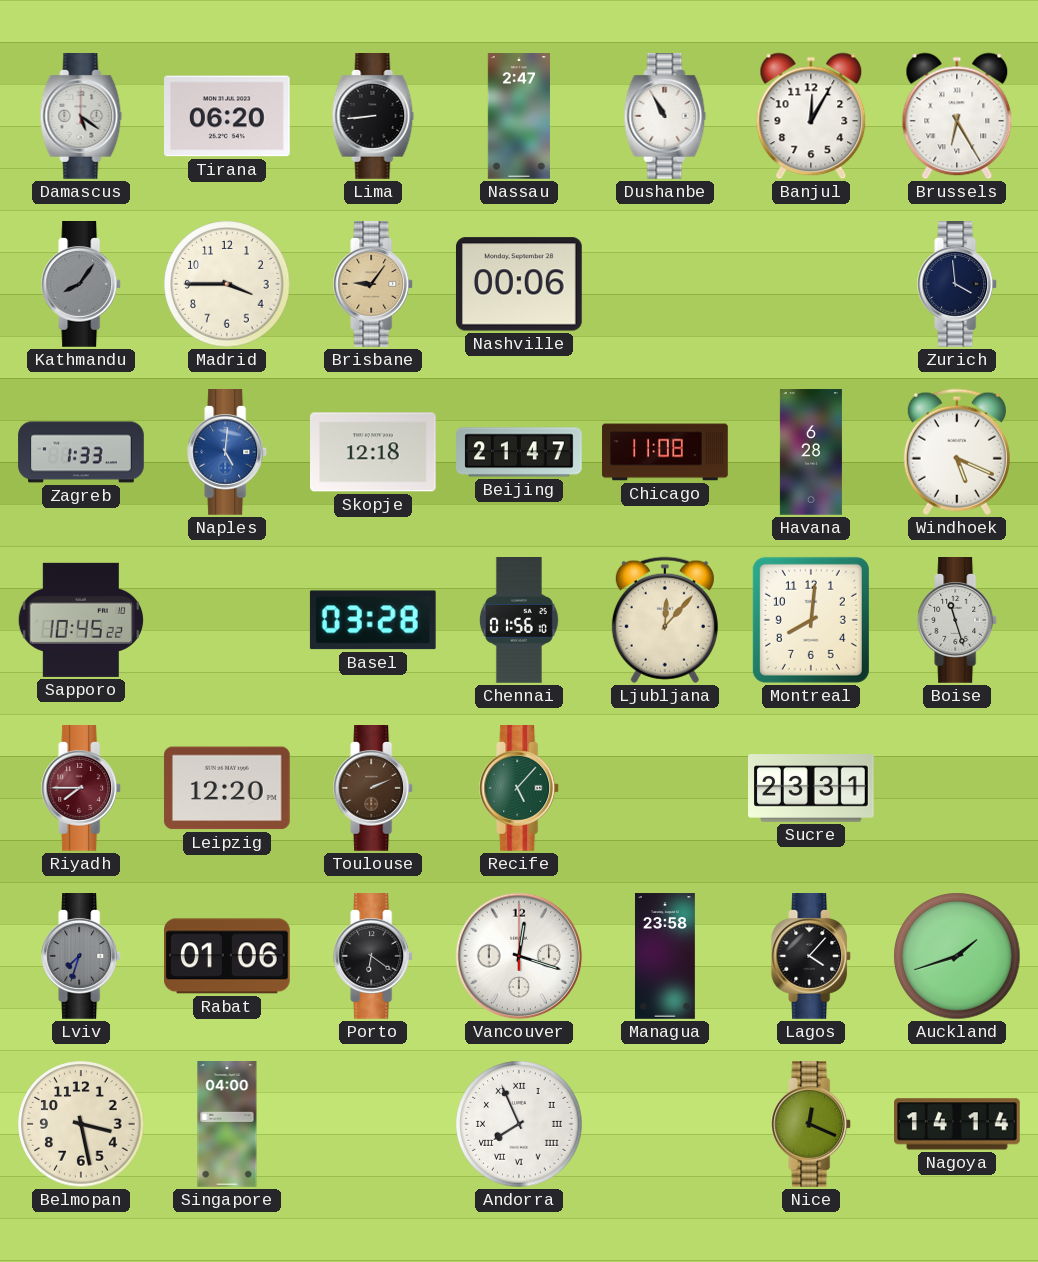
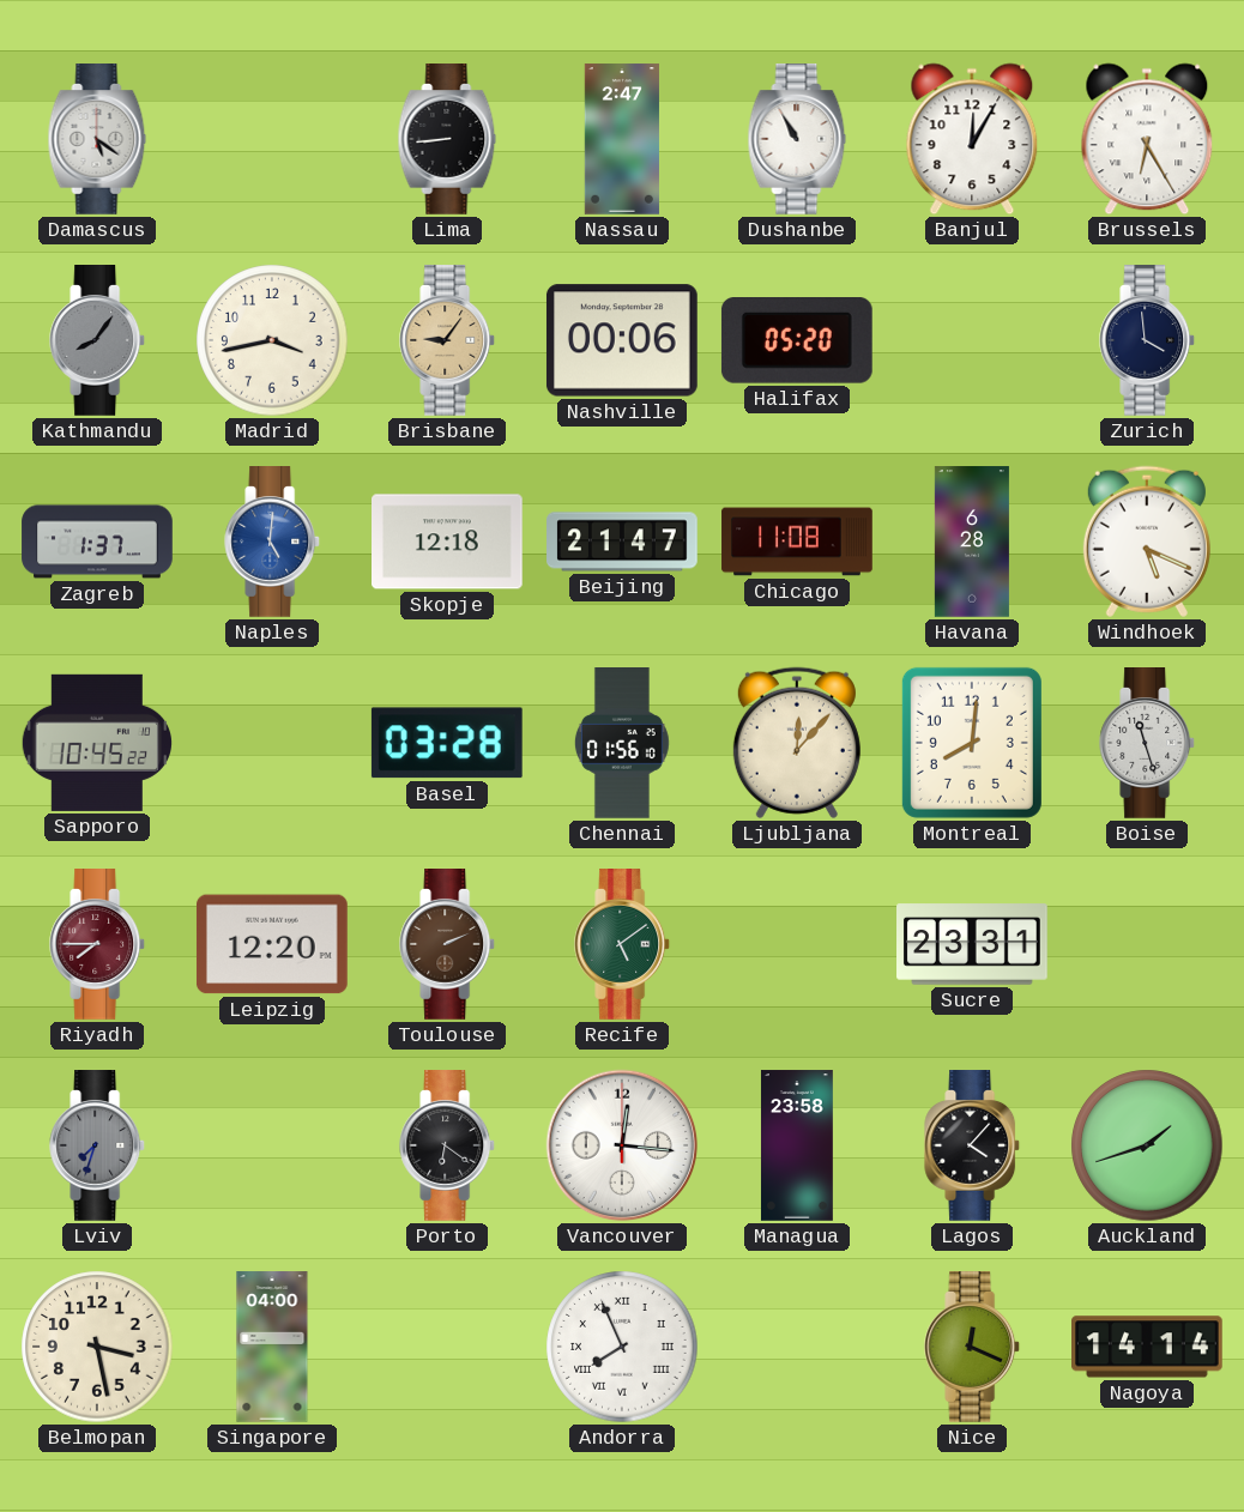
Tirana: 06:20 -> none (228, 116)
Madrid: 3:45 -> 3:43 (272, 340)
Halifax: none -> 05:20 (797, 341)
Zagreb: 1:33 -> 1:37 (97, 542)
Recife: 5:07 -> 5:09 (623, 945)
Rabat: 01:06 -> none (228, 956)
Vancouver: 12:18 -> 12:16 (622, 1145)
